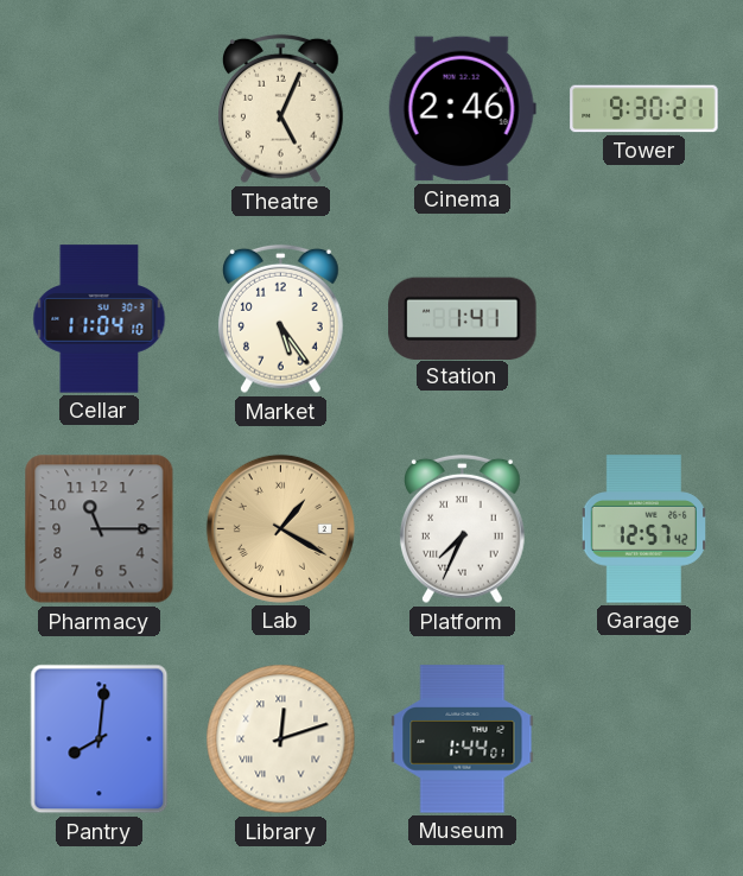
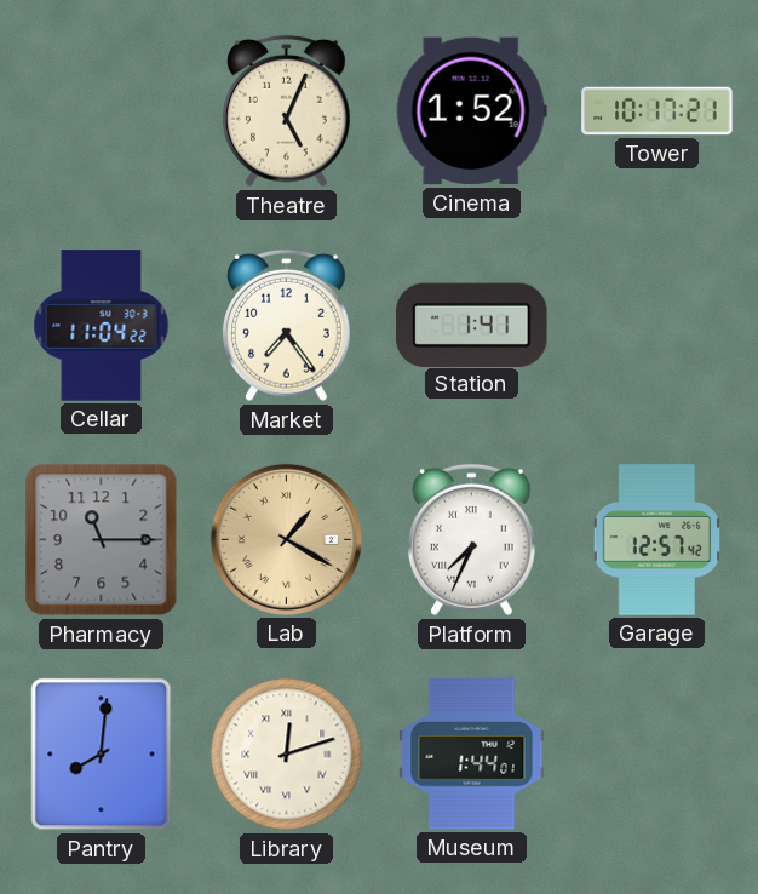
Cinema: 2:46 -> 1:52 (471, 111)
Tower: 9:30 -> 10:17 (657, 111)
Cellar: 11:04:10 -> 11:04:22 (102, 326)
Market: 5:24 -> 7:24 (286, 326)
